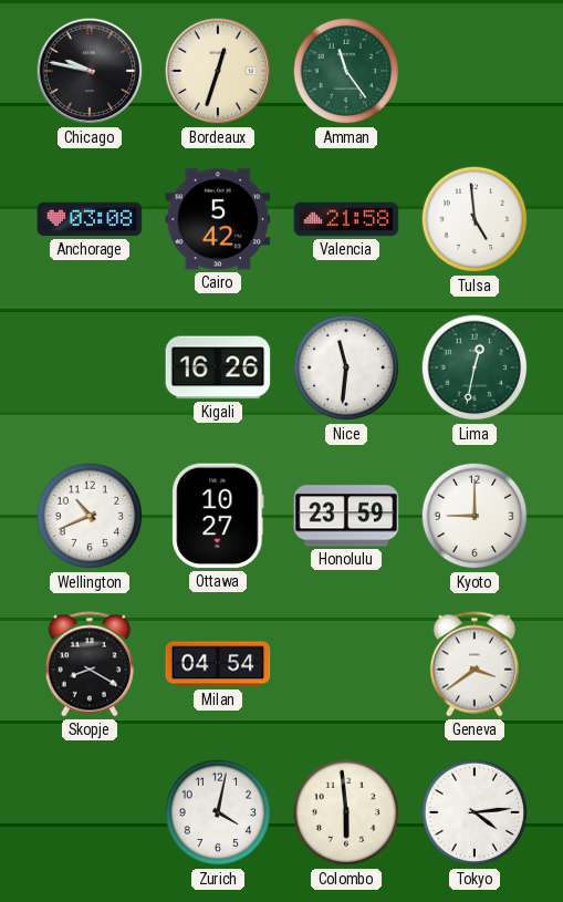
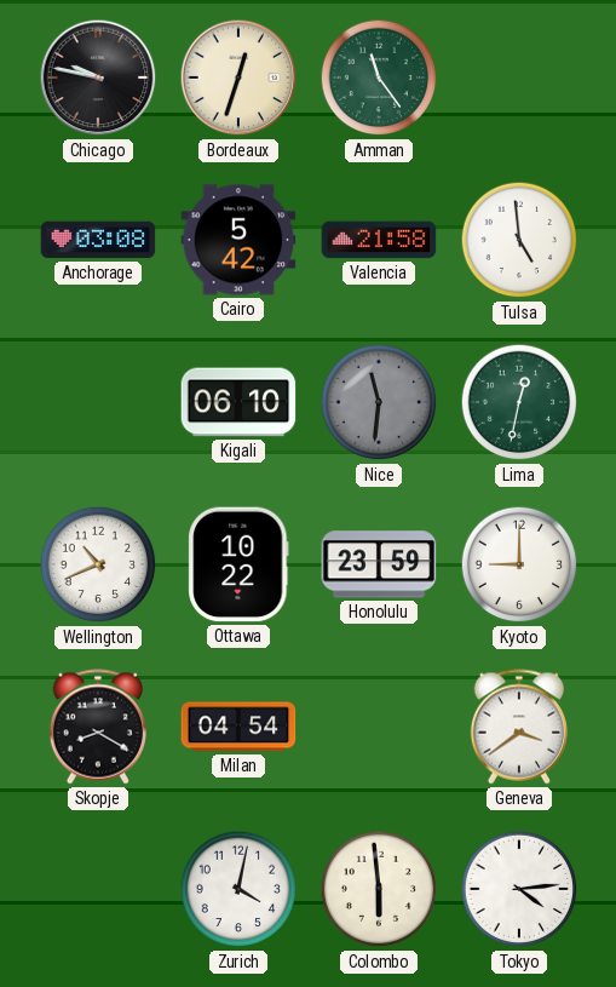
Kigali: 16:26 -> 06:10 (238, 402)
Nice dial: white -> grey (379, 402)
Ottawa: 10:27 -> 10:22 (238, 564)
